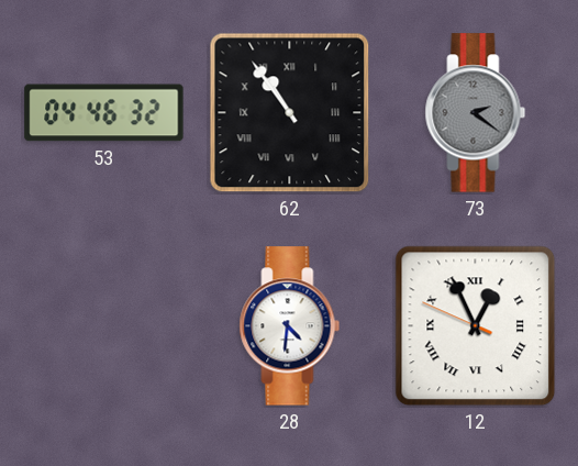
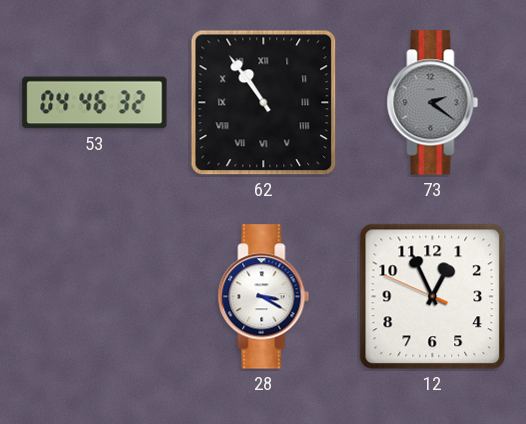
28: 4:31 -> 3:20 (264, 297)
12 numerals: Roman -> Arabic (433, 297)
